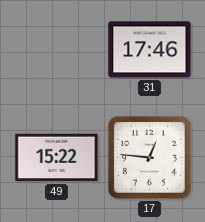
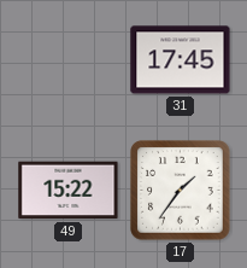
31: 17:46 -> 17:45 (181, 60)
17: 12:46 -> 1:36 (181, 191)
